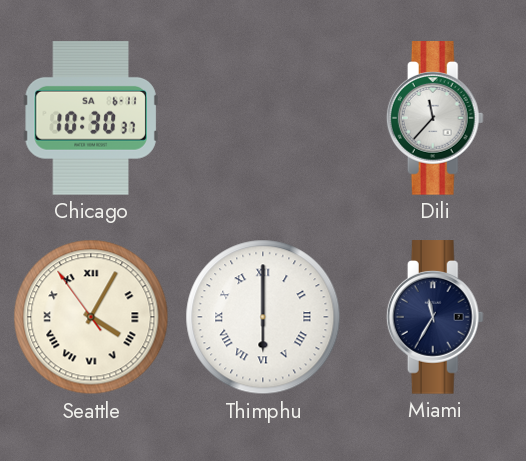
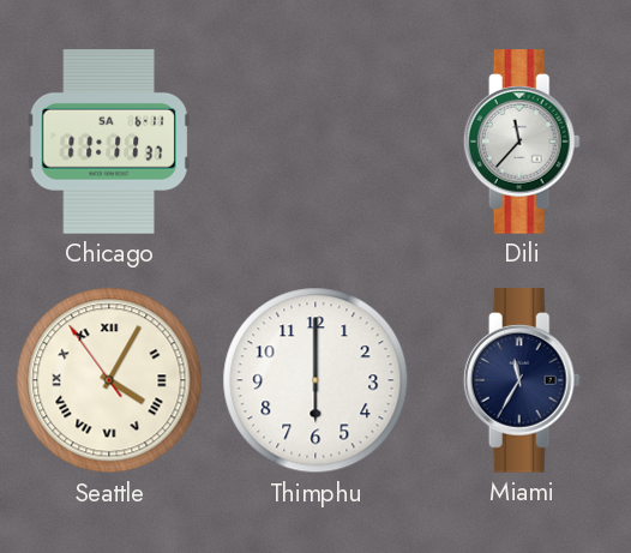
Chicago: 10:30 -> 11:11 (109, 143)
Thimphu numerals: Roman -> Arabic (315, 380)
